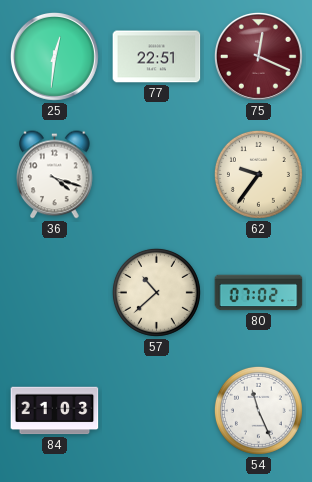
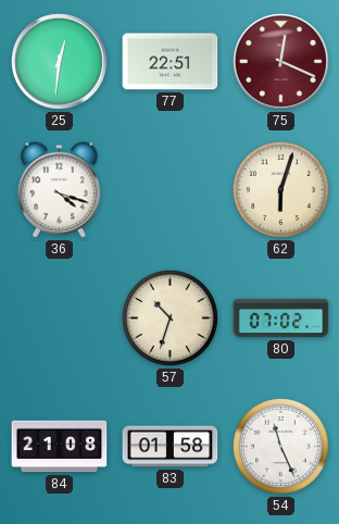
62: 9:36 -> 6:03 (280, 189)
57: 10:38 -> 10:33 (169, 317)
84: 21:03 -> 21:08 (60, 447)
83: none -> 01:58 (171, 447)
